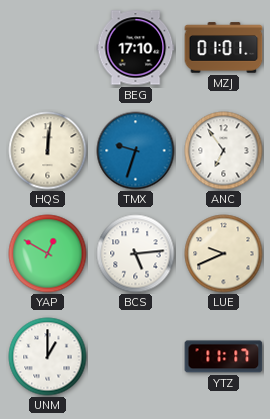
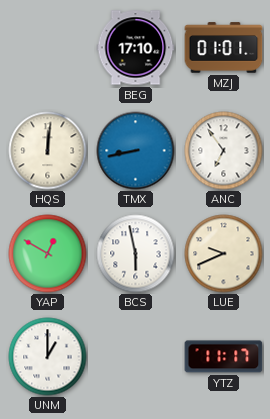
TMX: 9:33 -> 8:43 (136, 151)
BCS: 5:14 -> 5:58 (136, 254)
